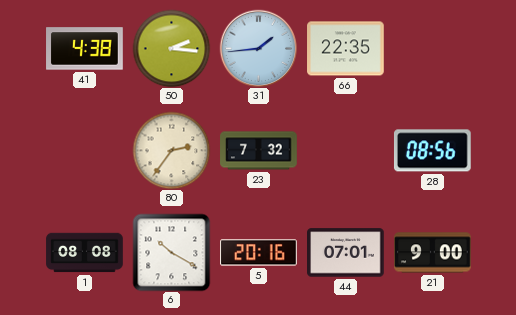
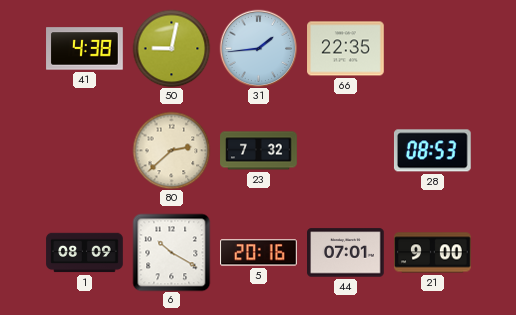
50: 2:16 -> 9:02 (171, 48)
80: 2:36 -> 2:38 (171, 150)
28: 08:56 -> 08:53 (432, 151)
1: 08:08 -> 08:09 (85, 253)
